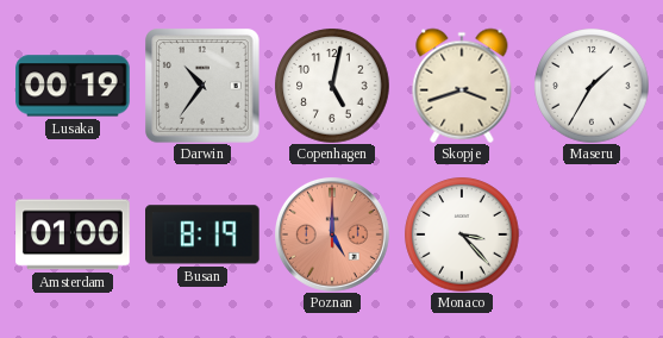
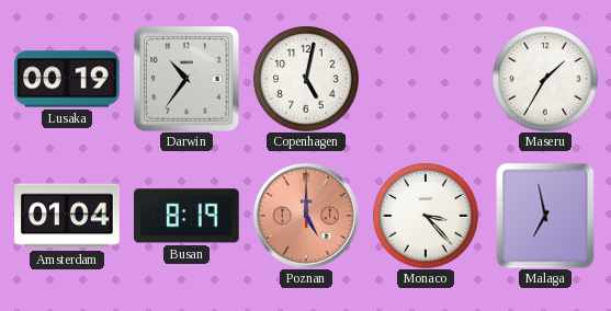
Skopje: 3:42 -> none (462, 86)
Amsterdam: 01:00 -> 01:04 (67, 216)
Malaga: none -> 6:58 (545, 216)
